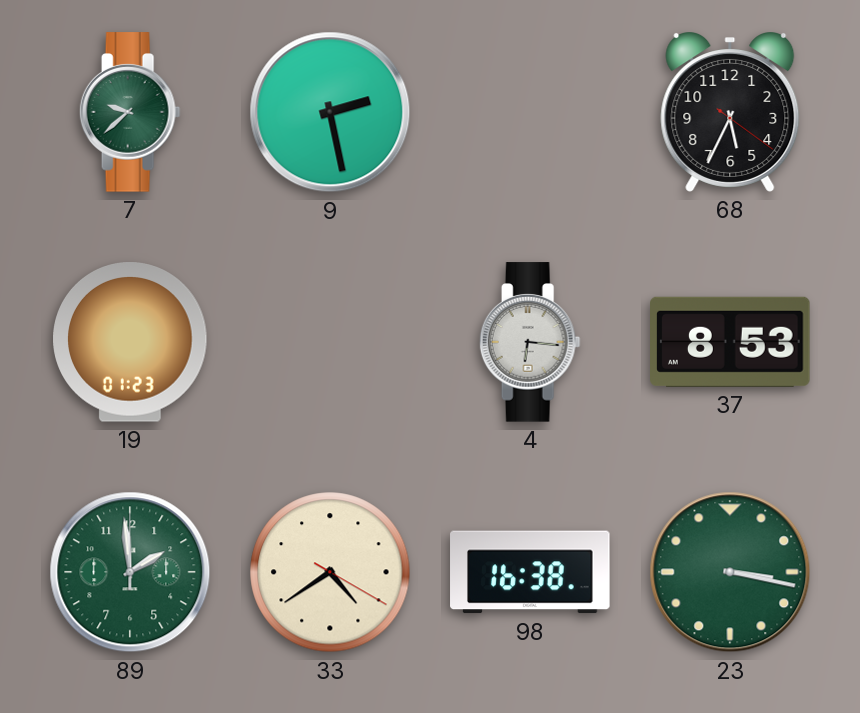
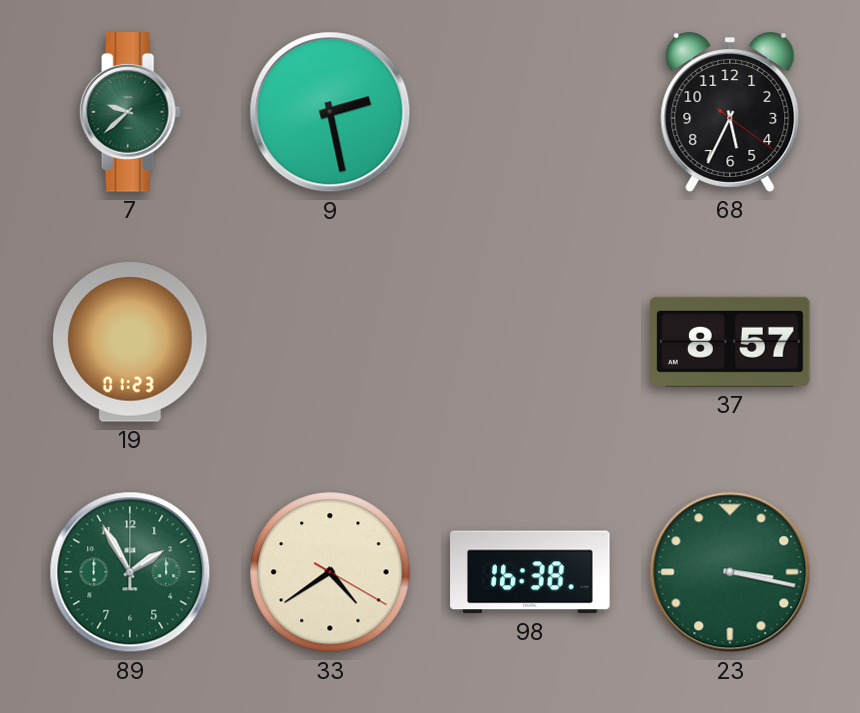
4: 6:16 -> none (530, 342)
37: 8:53 -> 8:57 (730, 342)
89: 1:59 -> 1:55 (130, 572)
